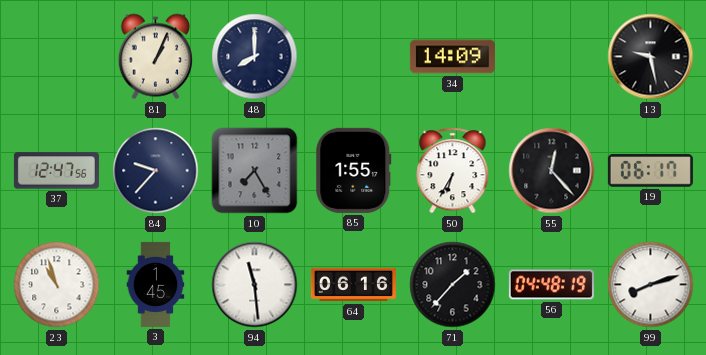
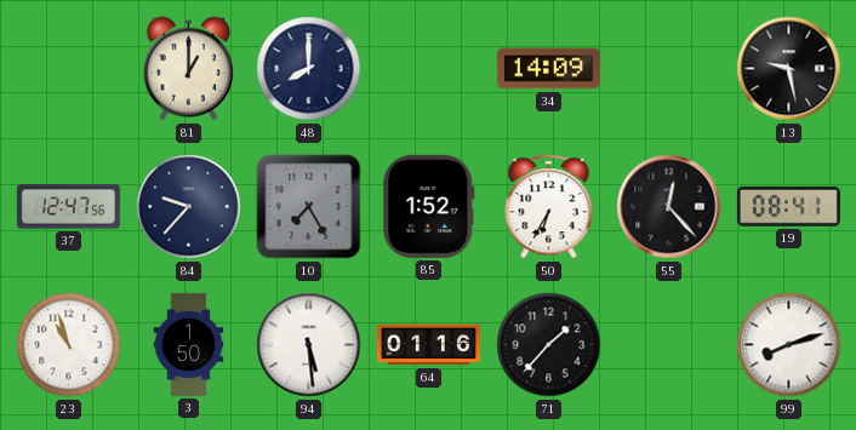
81: 1:04 -> 1:00 (188, 69)
85: 1:55 -> 1:52 (429, 206)
19: 06:17 -> 08:41 (788, 207)
3: 1:45 -> 1:50 (189, 344)
94: 11:29 -> 5:29 (309, 345)
64: 06:16 -> 01:16 (428, 345)
56: 04:48 -> none (551, 285)
